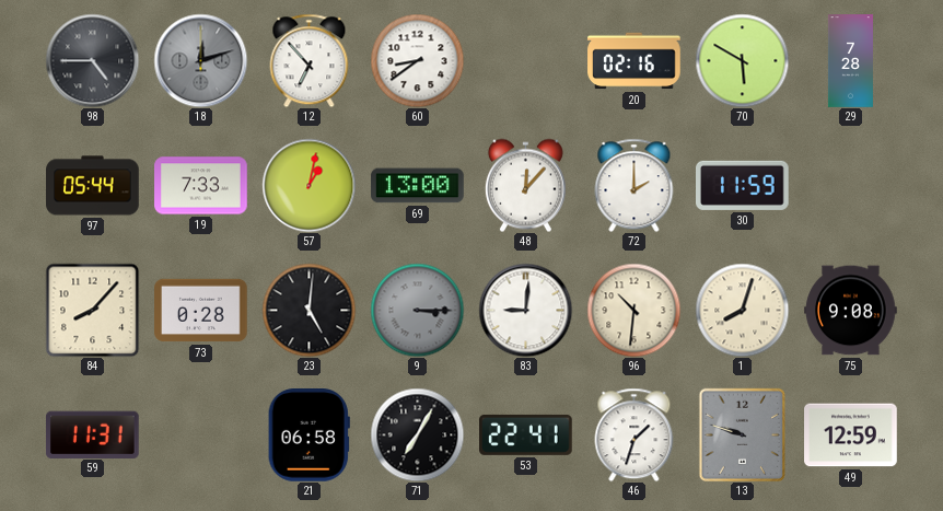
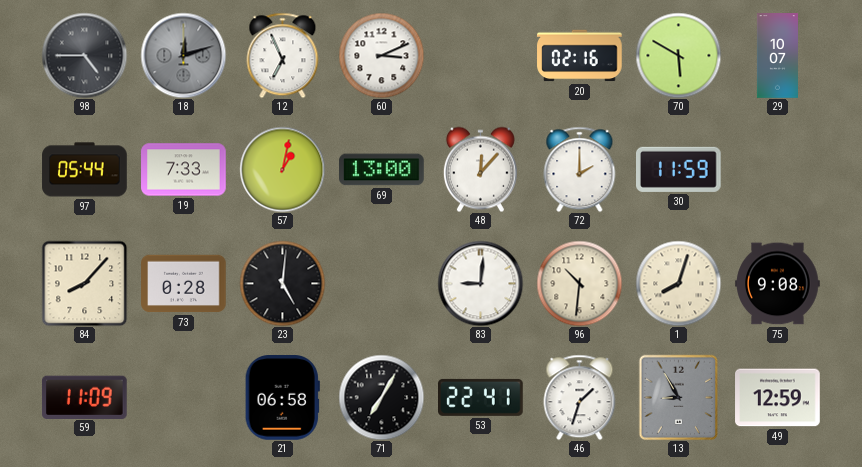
12: 6:53 -> 6:56 (283, 55)
60: 8:39 -> 3:11 (381, 55)
29: 7:28 -> 10:07 (777, 56)
9: 3:15 -> none (417, 310)
59: 11:31 -> 11:09 (85, 397)
13: 9:48 -> 8:55 (679, 397)
